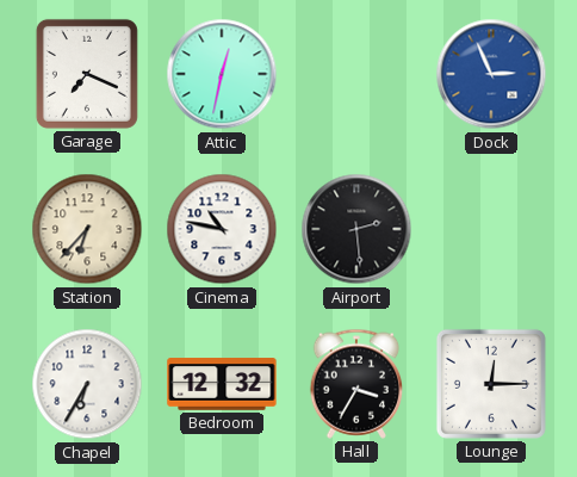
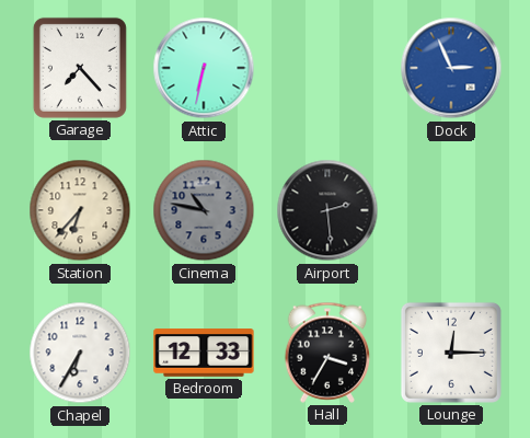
Garage: 7:19 -> 7:23 (80, 68)
Attic: 12:32 -> 6:32 (204, 68)
Cinema dial: white -> grey (204, 210)
Bedroom: 12:32 -> 12:33 (204, 353)
